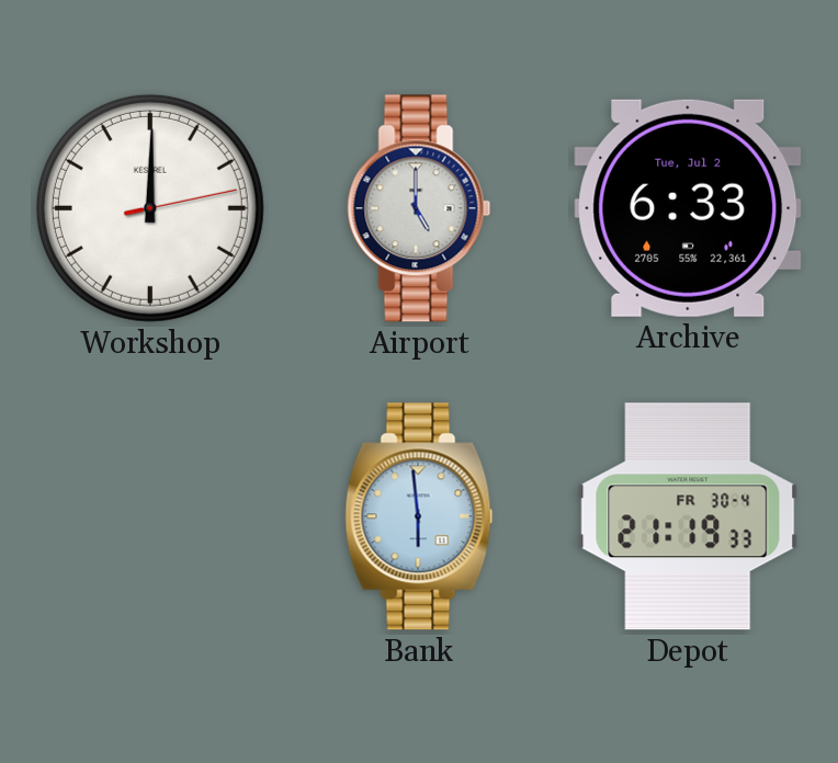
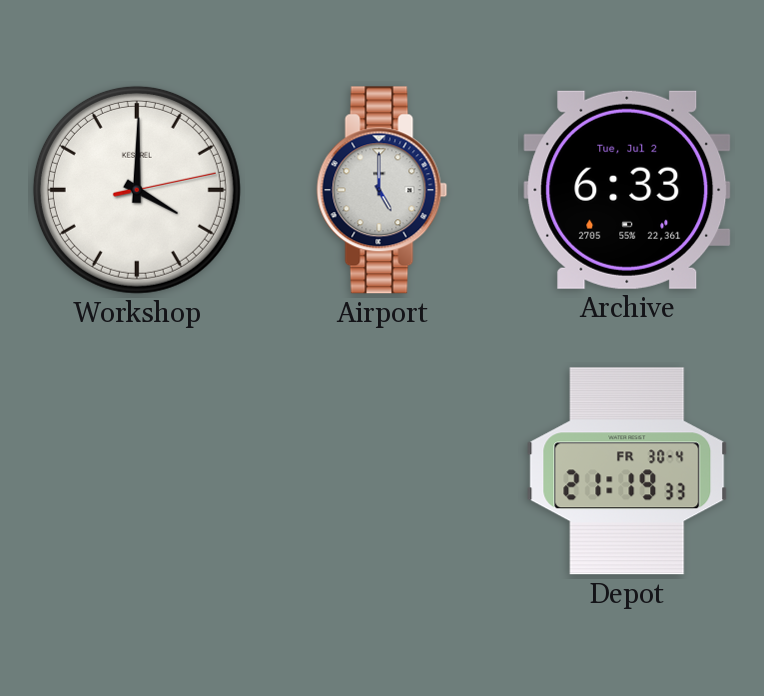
Workshop: 12:00 -> 4:00 (137, 190)
Bank: 5:59 -> none (419, 516)
